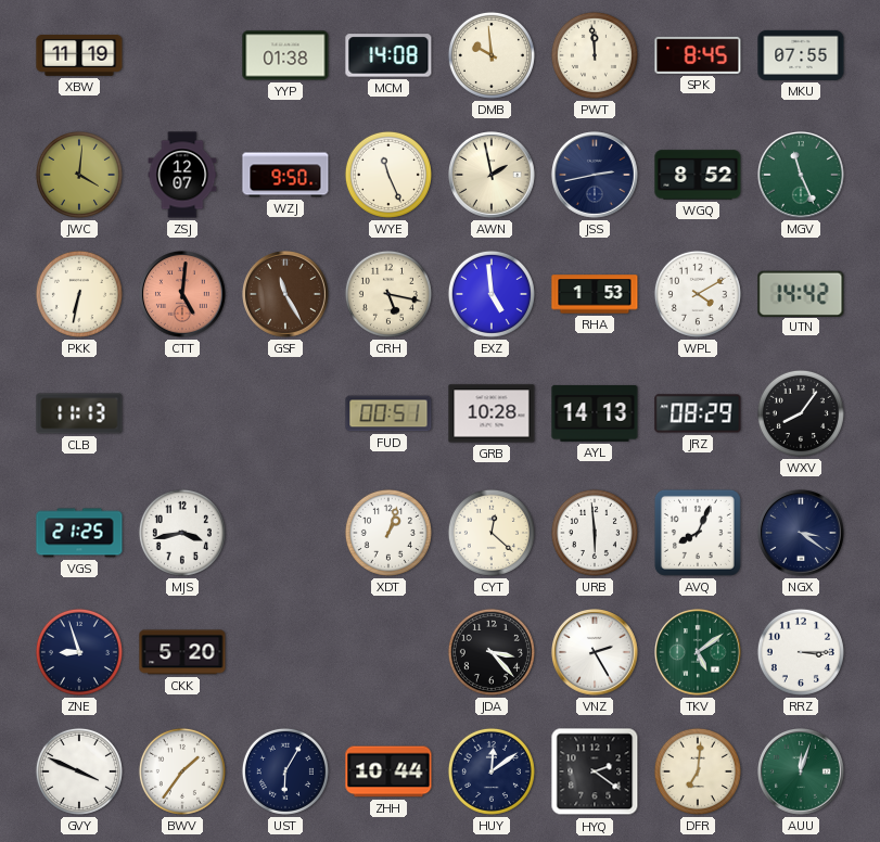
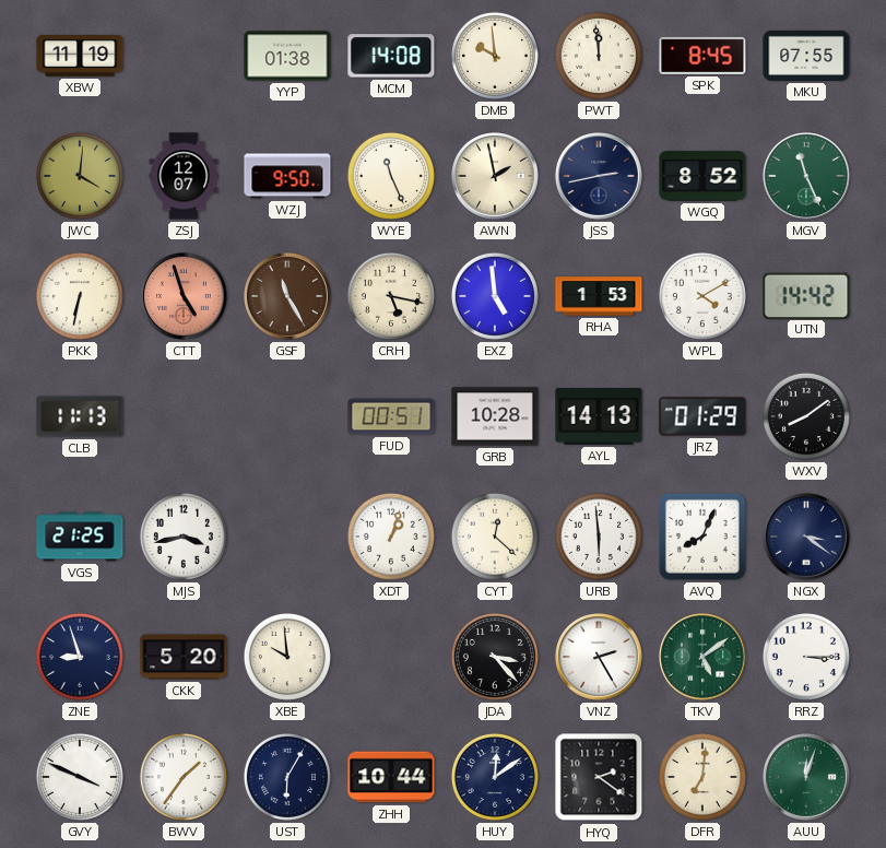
CTT: 5:01 -> 4:57 (185, 297)
JRZ: 08:29 -> 01:29 (702, 416)
WXV: 8:06 -> 8:09 (806, 416)
XBE: none -> 9:59 (287, 657)
